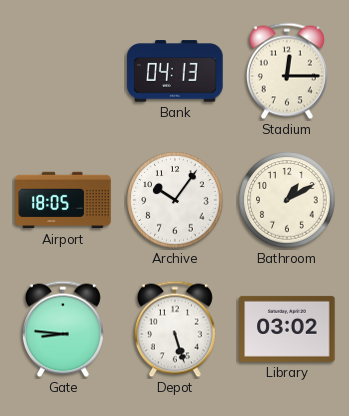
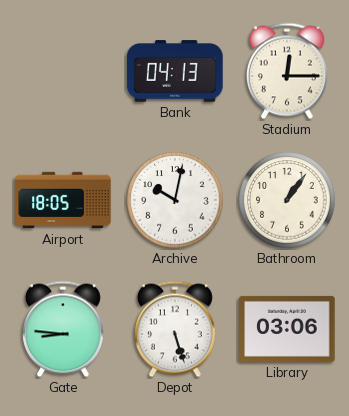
Archive: 10:06 -> 10:02 (175, 200)
Bathroom: 1:10 -> 1:06 (287, 200)
Library: 03:02 -> 03:06 (287, 329)
